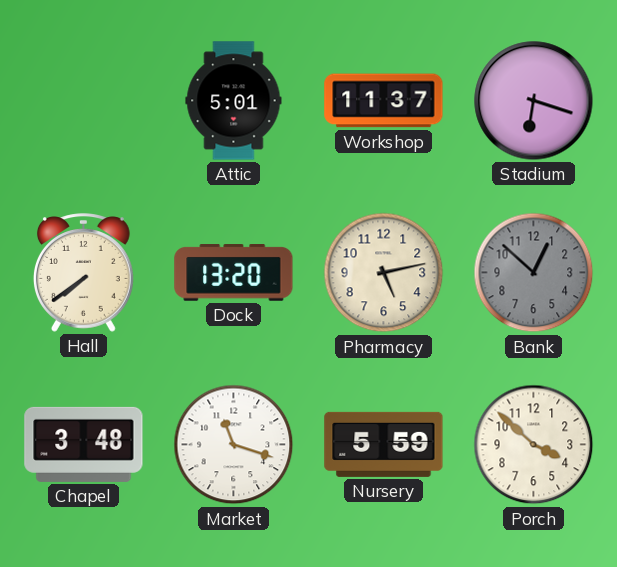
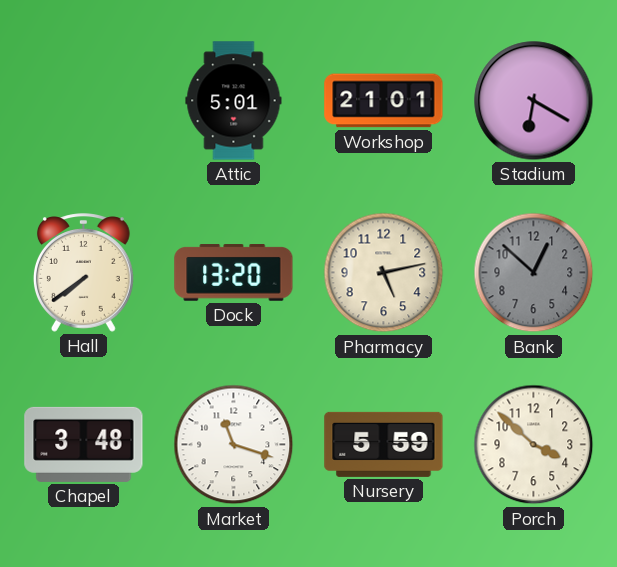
Workshop: 11:37 -> 21:01 (384, 101)
Stadium: 6:18 -> 6:20 (534, 101)
